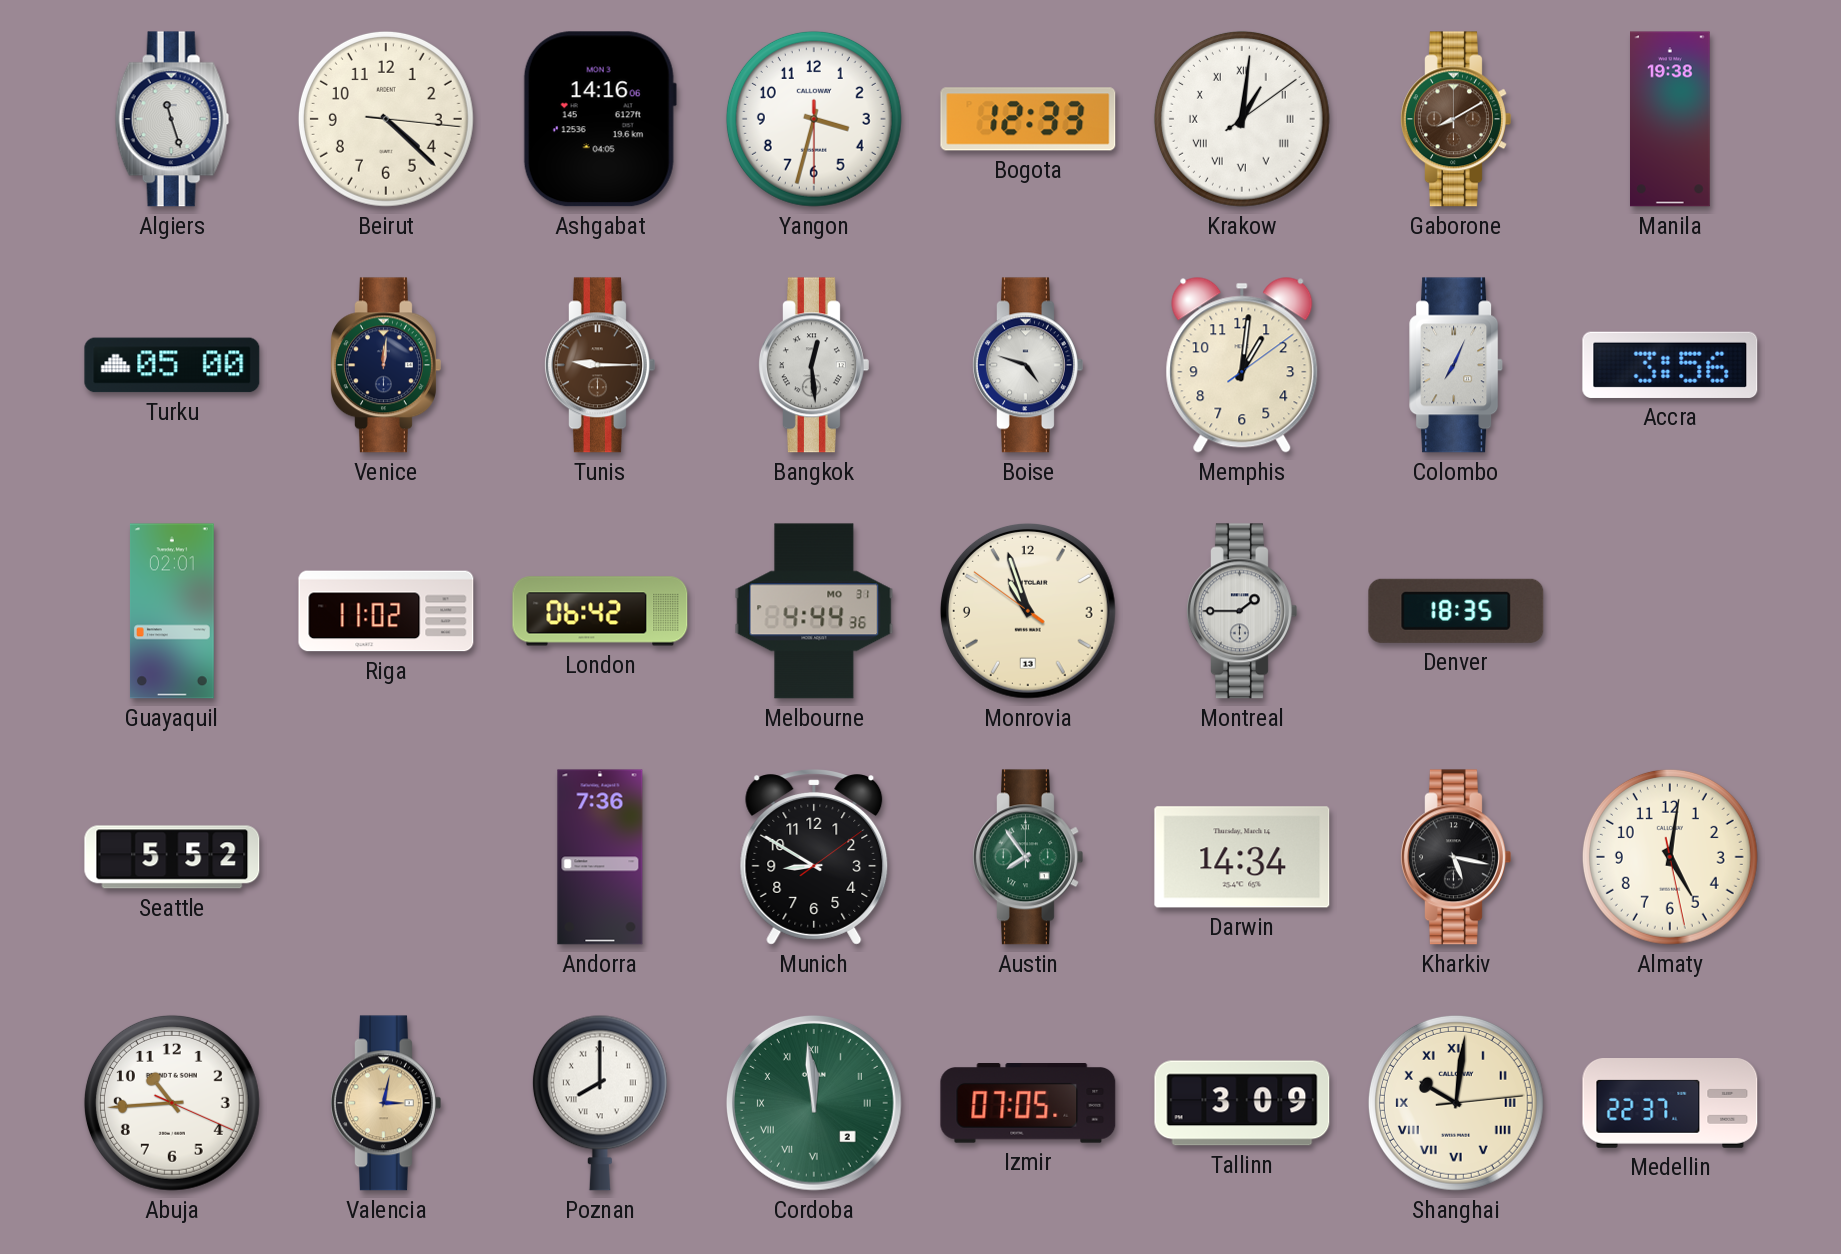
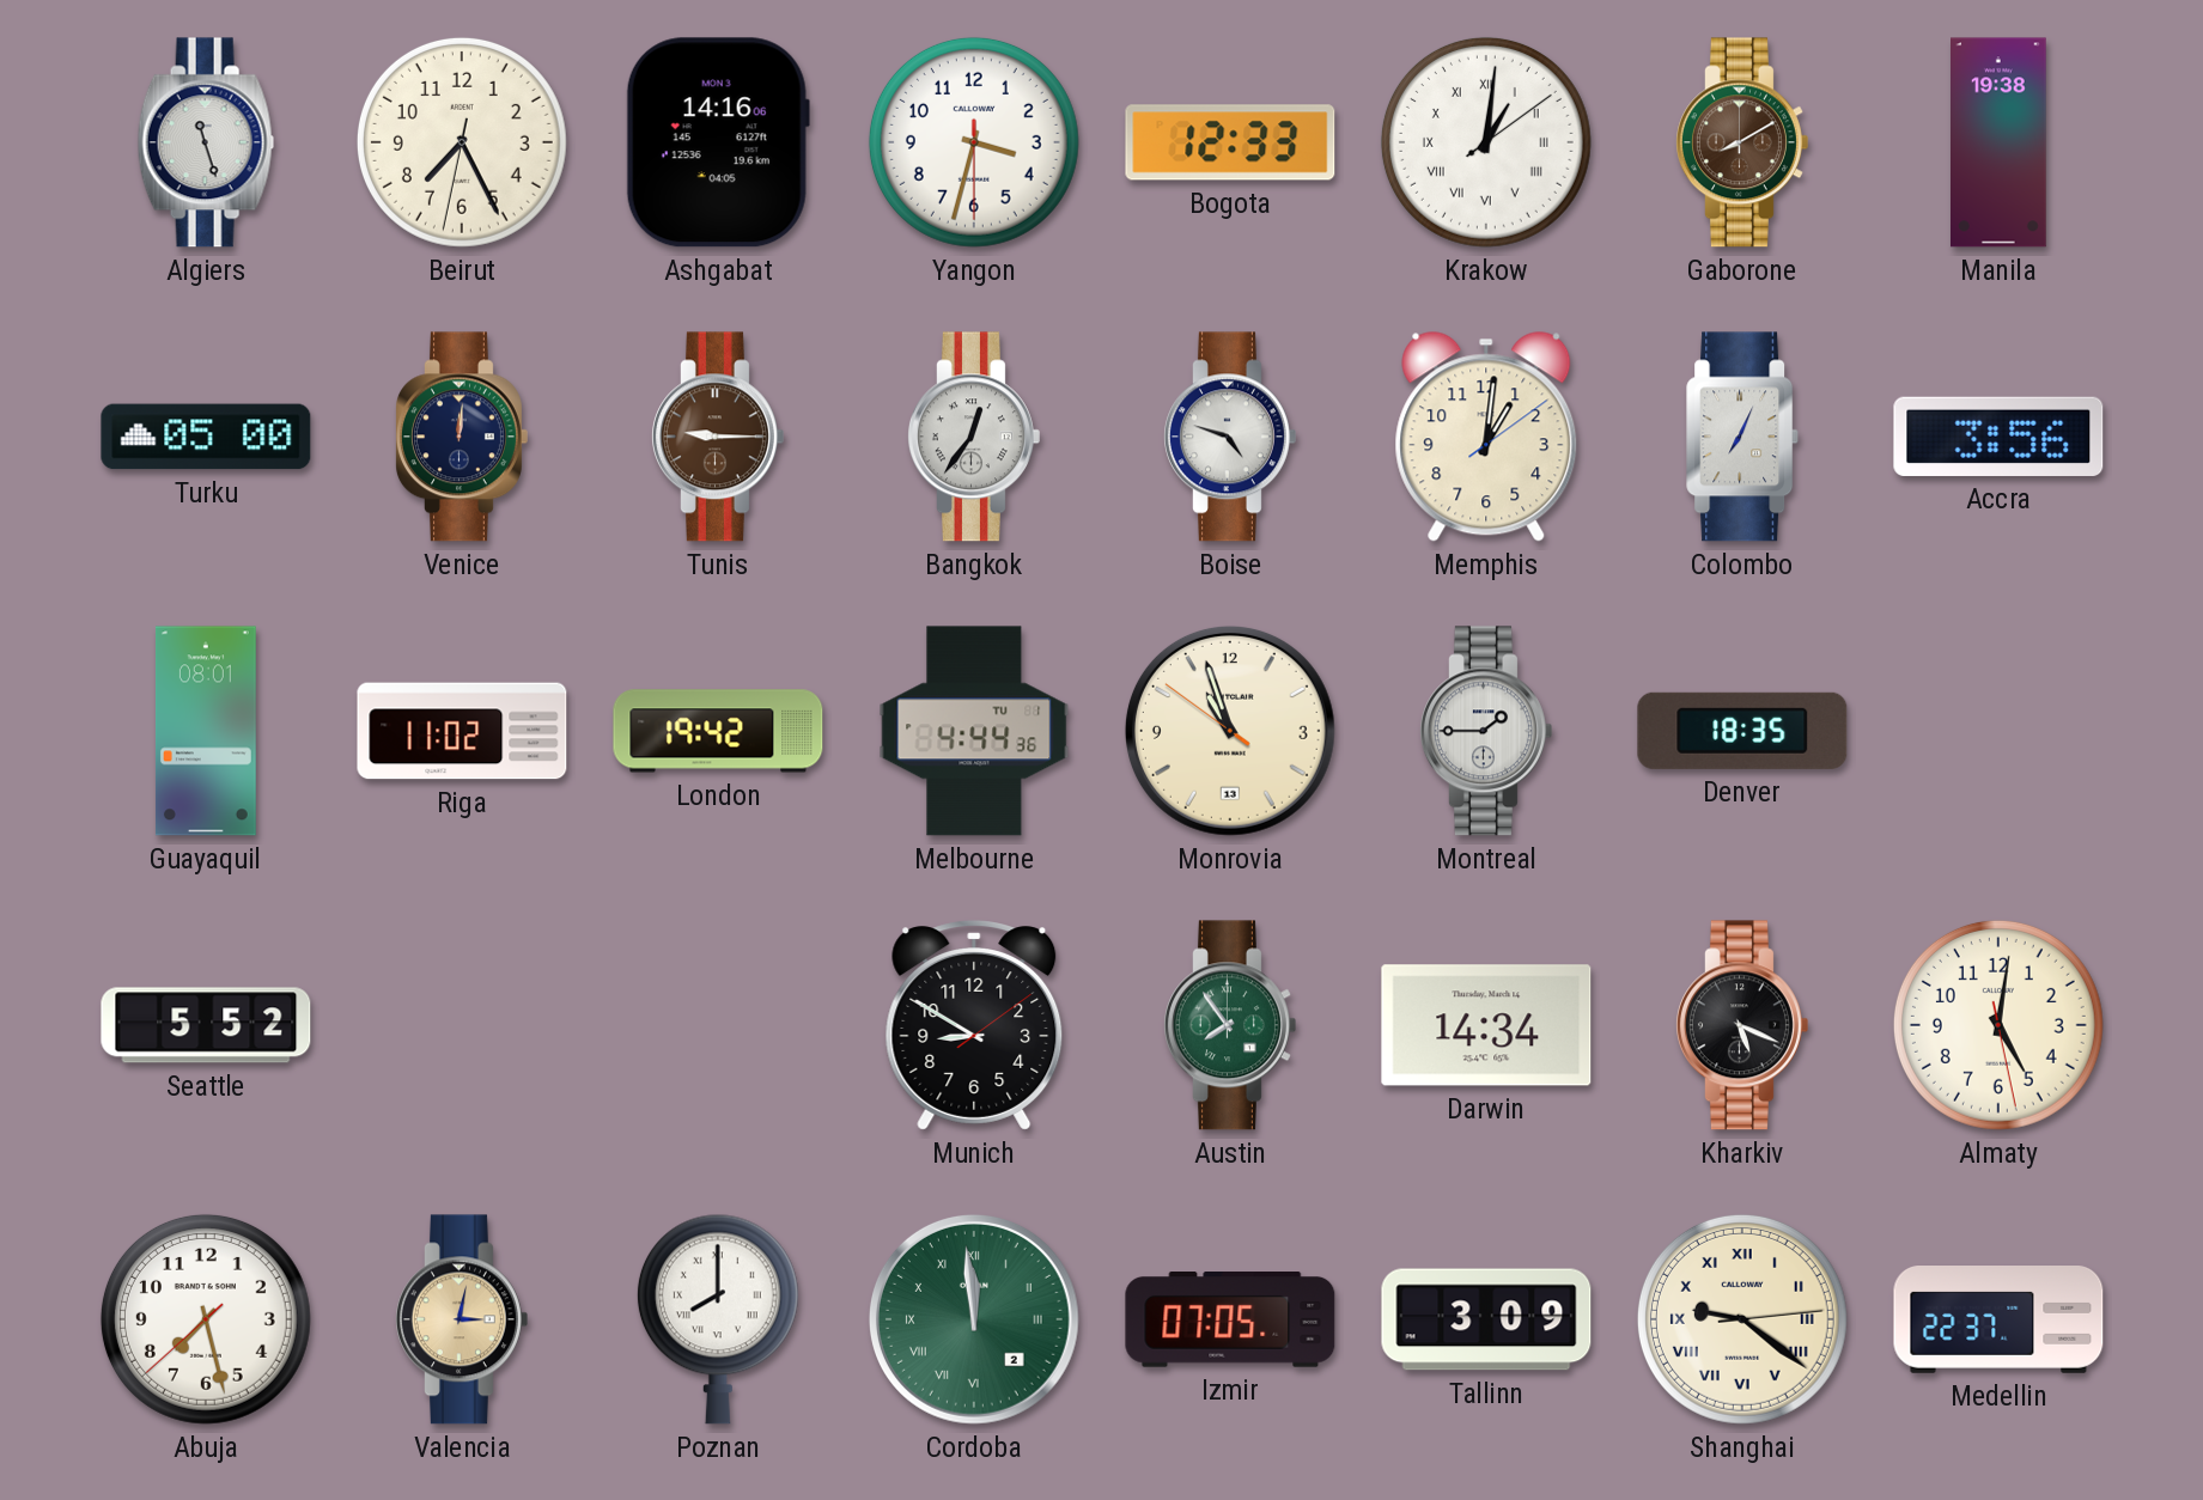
Beirut: 4:22 -> 7:25 (462, 142)
Bangkok: 12:29 -> 12:36 (974, 437)
Guayaquil: 02:01 -> 08:01 (206, 731)
London: 06:42 -> 19:42 (718, 731)
Melbourne date: MO 31 -> TU 1 (974, 731)
Andorra: 7:36 -> none (600, 857)
Kharkiv: 5:17 -> 5:19 (1742, 1025)
Abuja: 10:44 -> 7:27 (206, 1319)
Shanghai: 10:01 -> 9:21 (1742, 1319)
